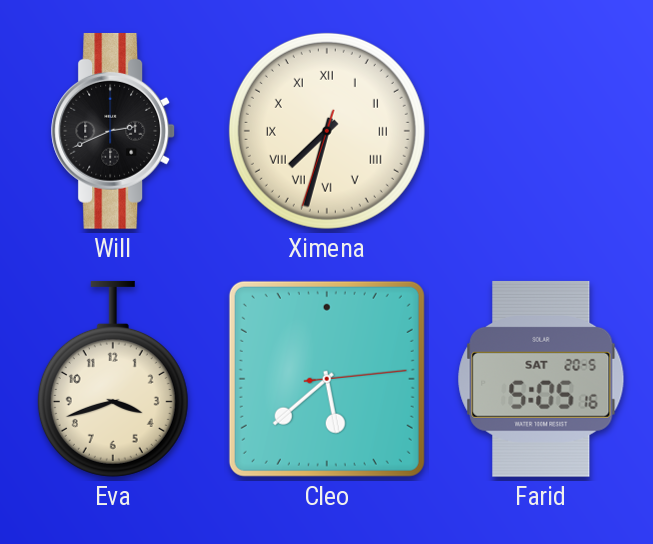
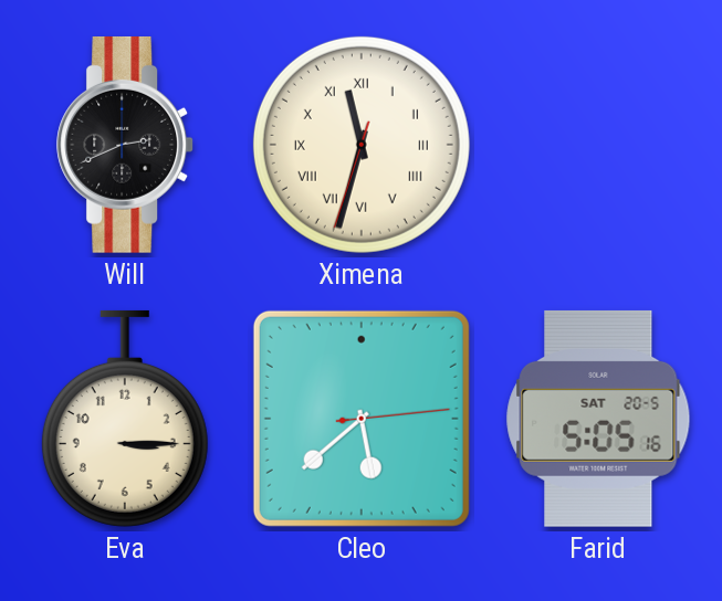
Ximena: 7:32 -> 11:32 (362, 145)
Eva: 3:42 -> 3:15 (125, 419)
